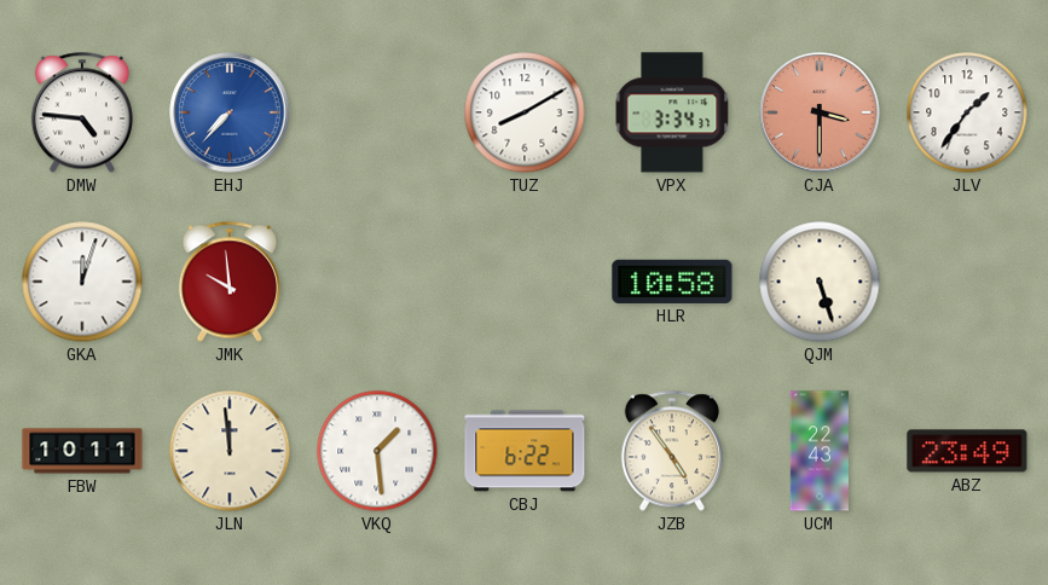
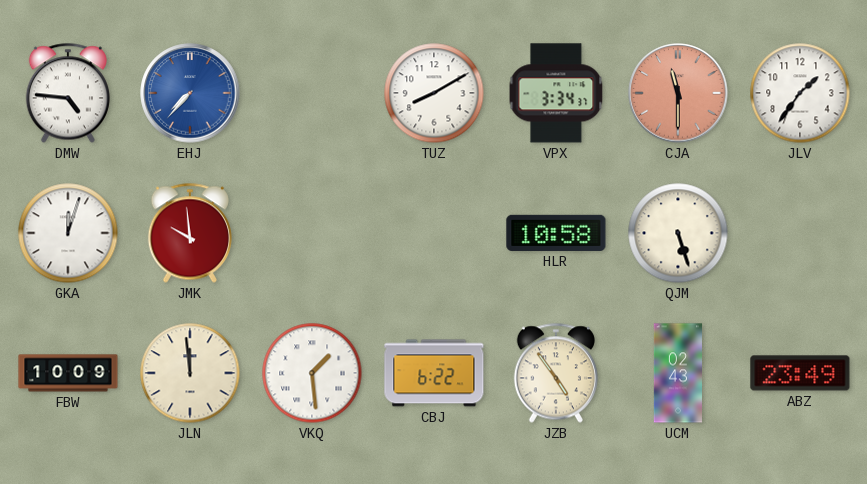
CJA: 3:30 -> 11:30 (678, 93)
FBW: 10:11 -> 10:09 (68, 373)
UCM: 22:43 -> 02:43 (678, 373)
